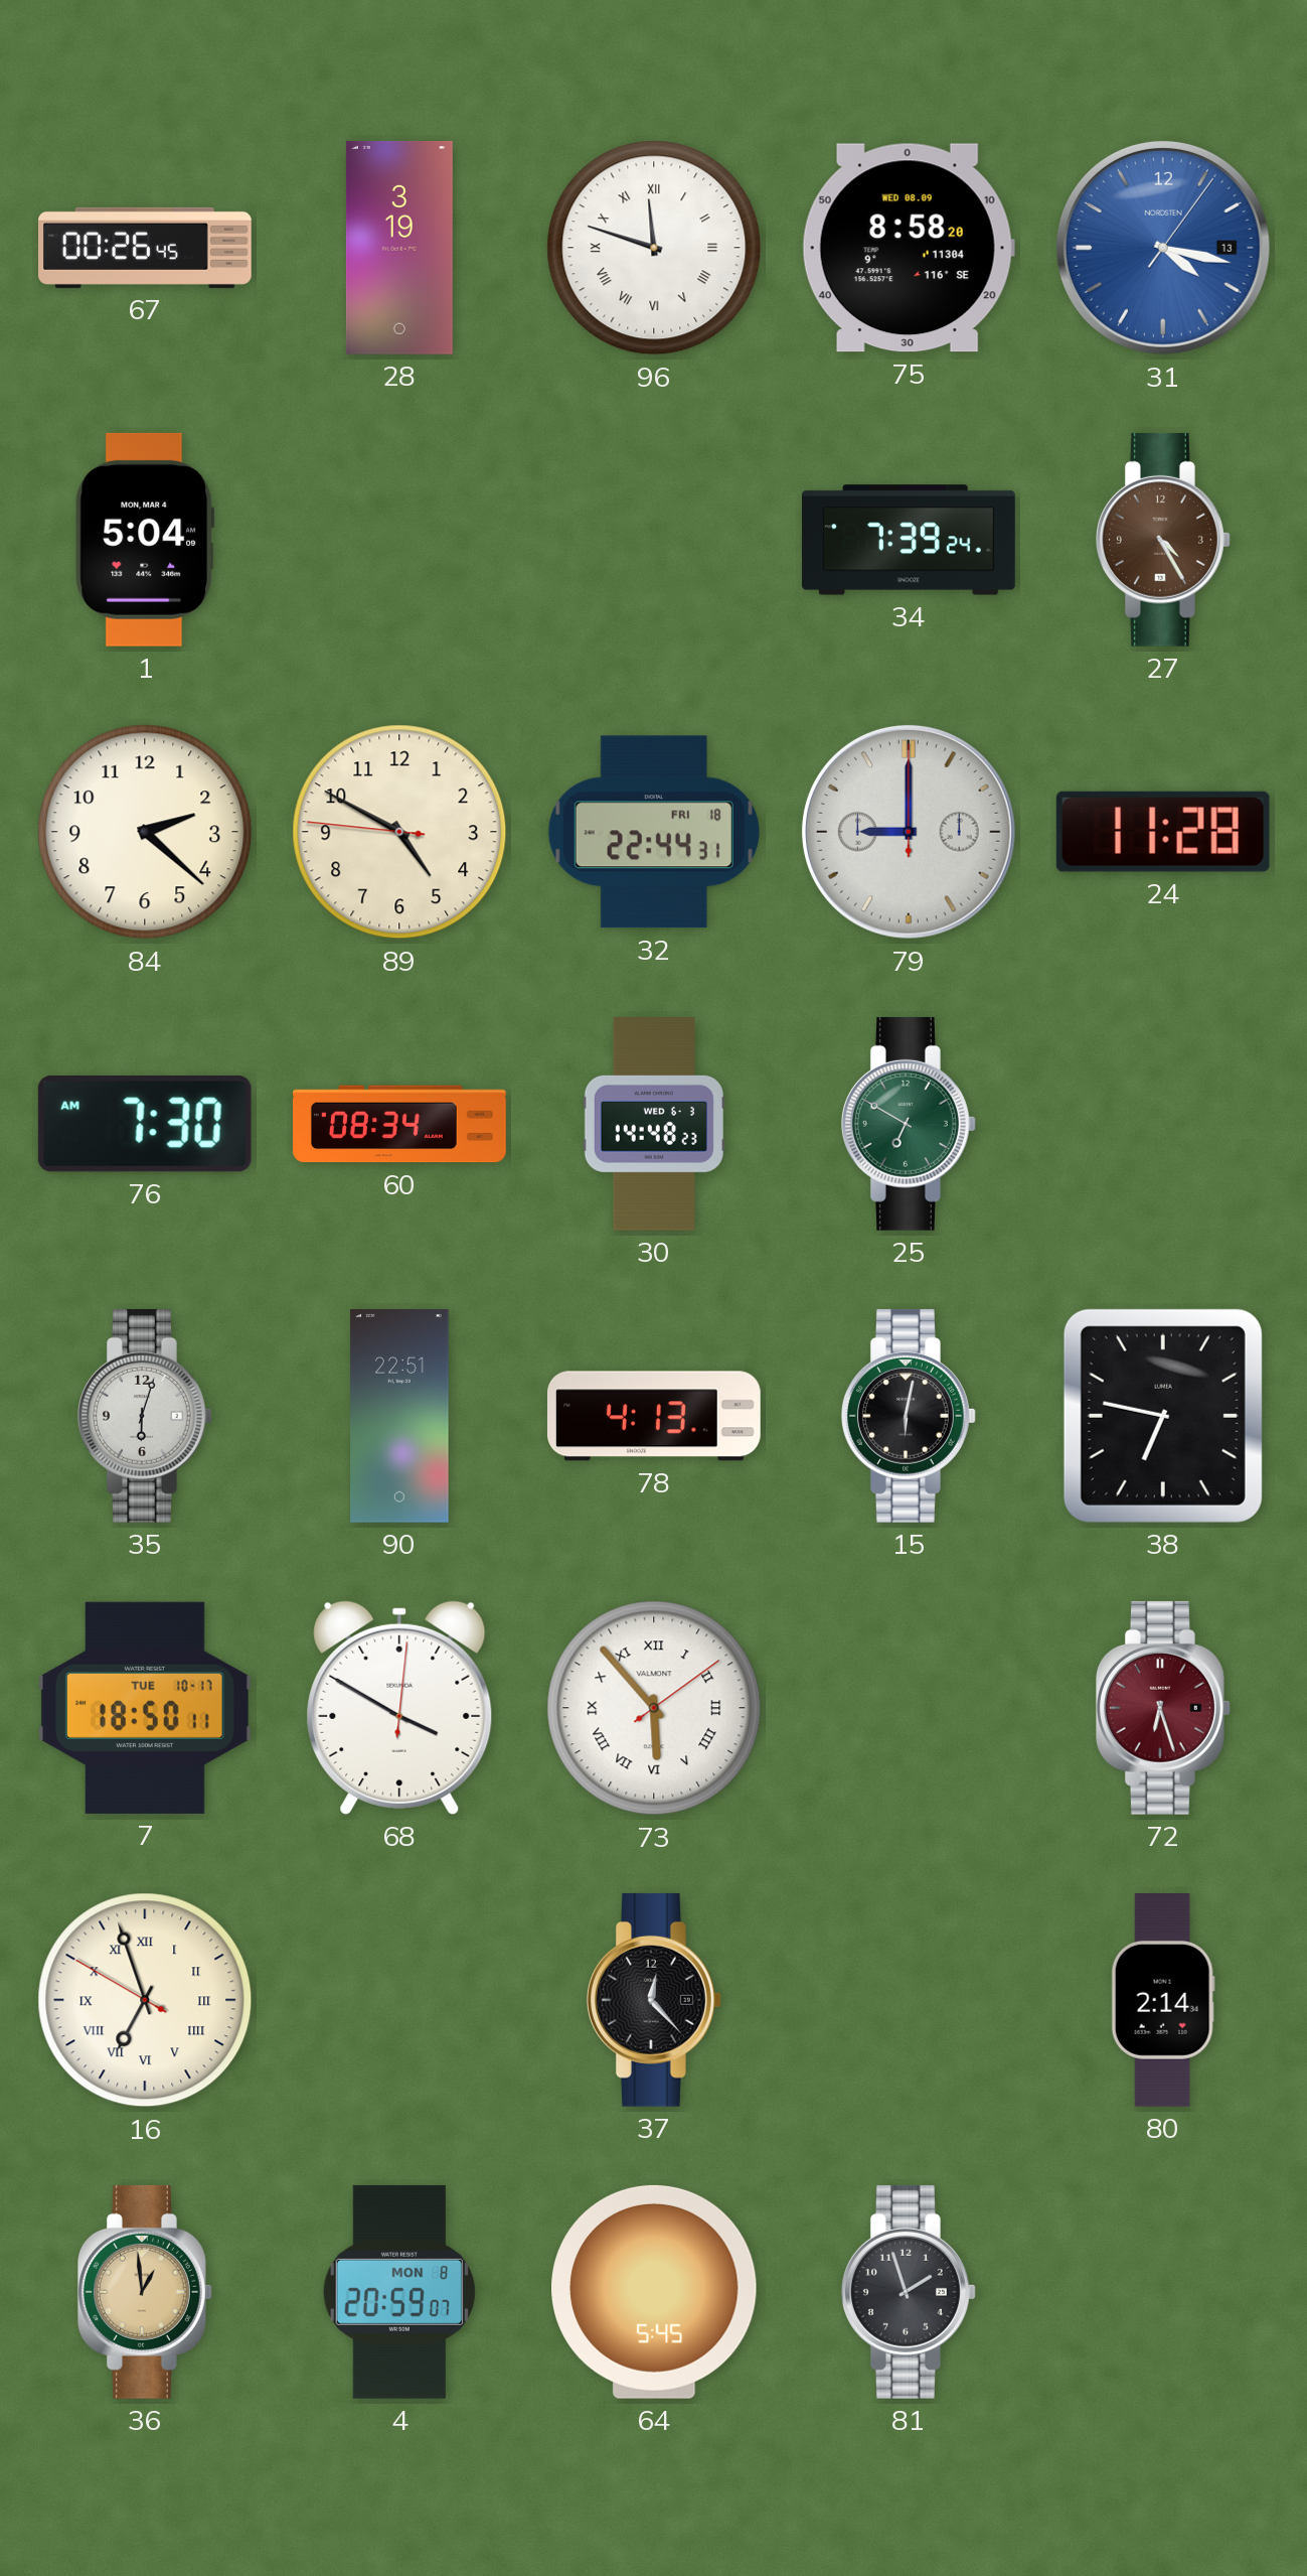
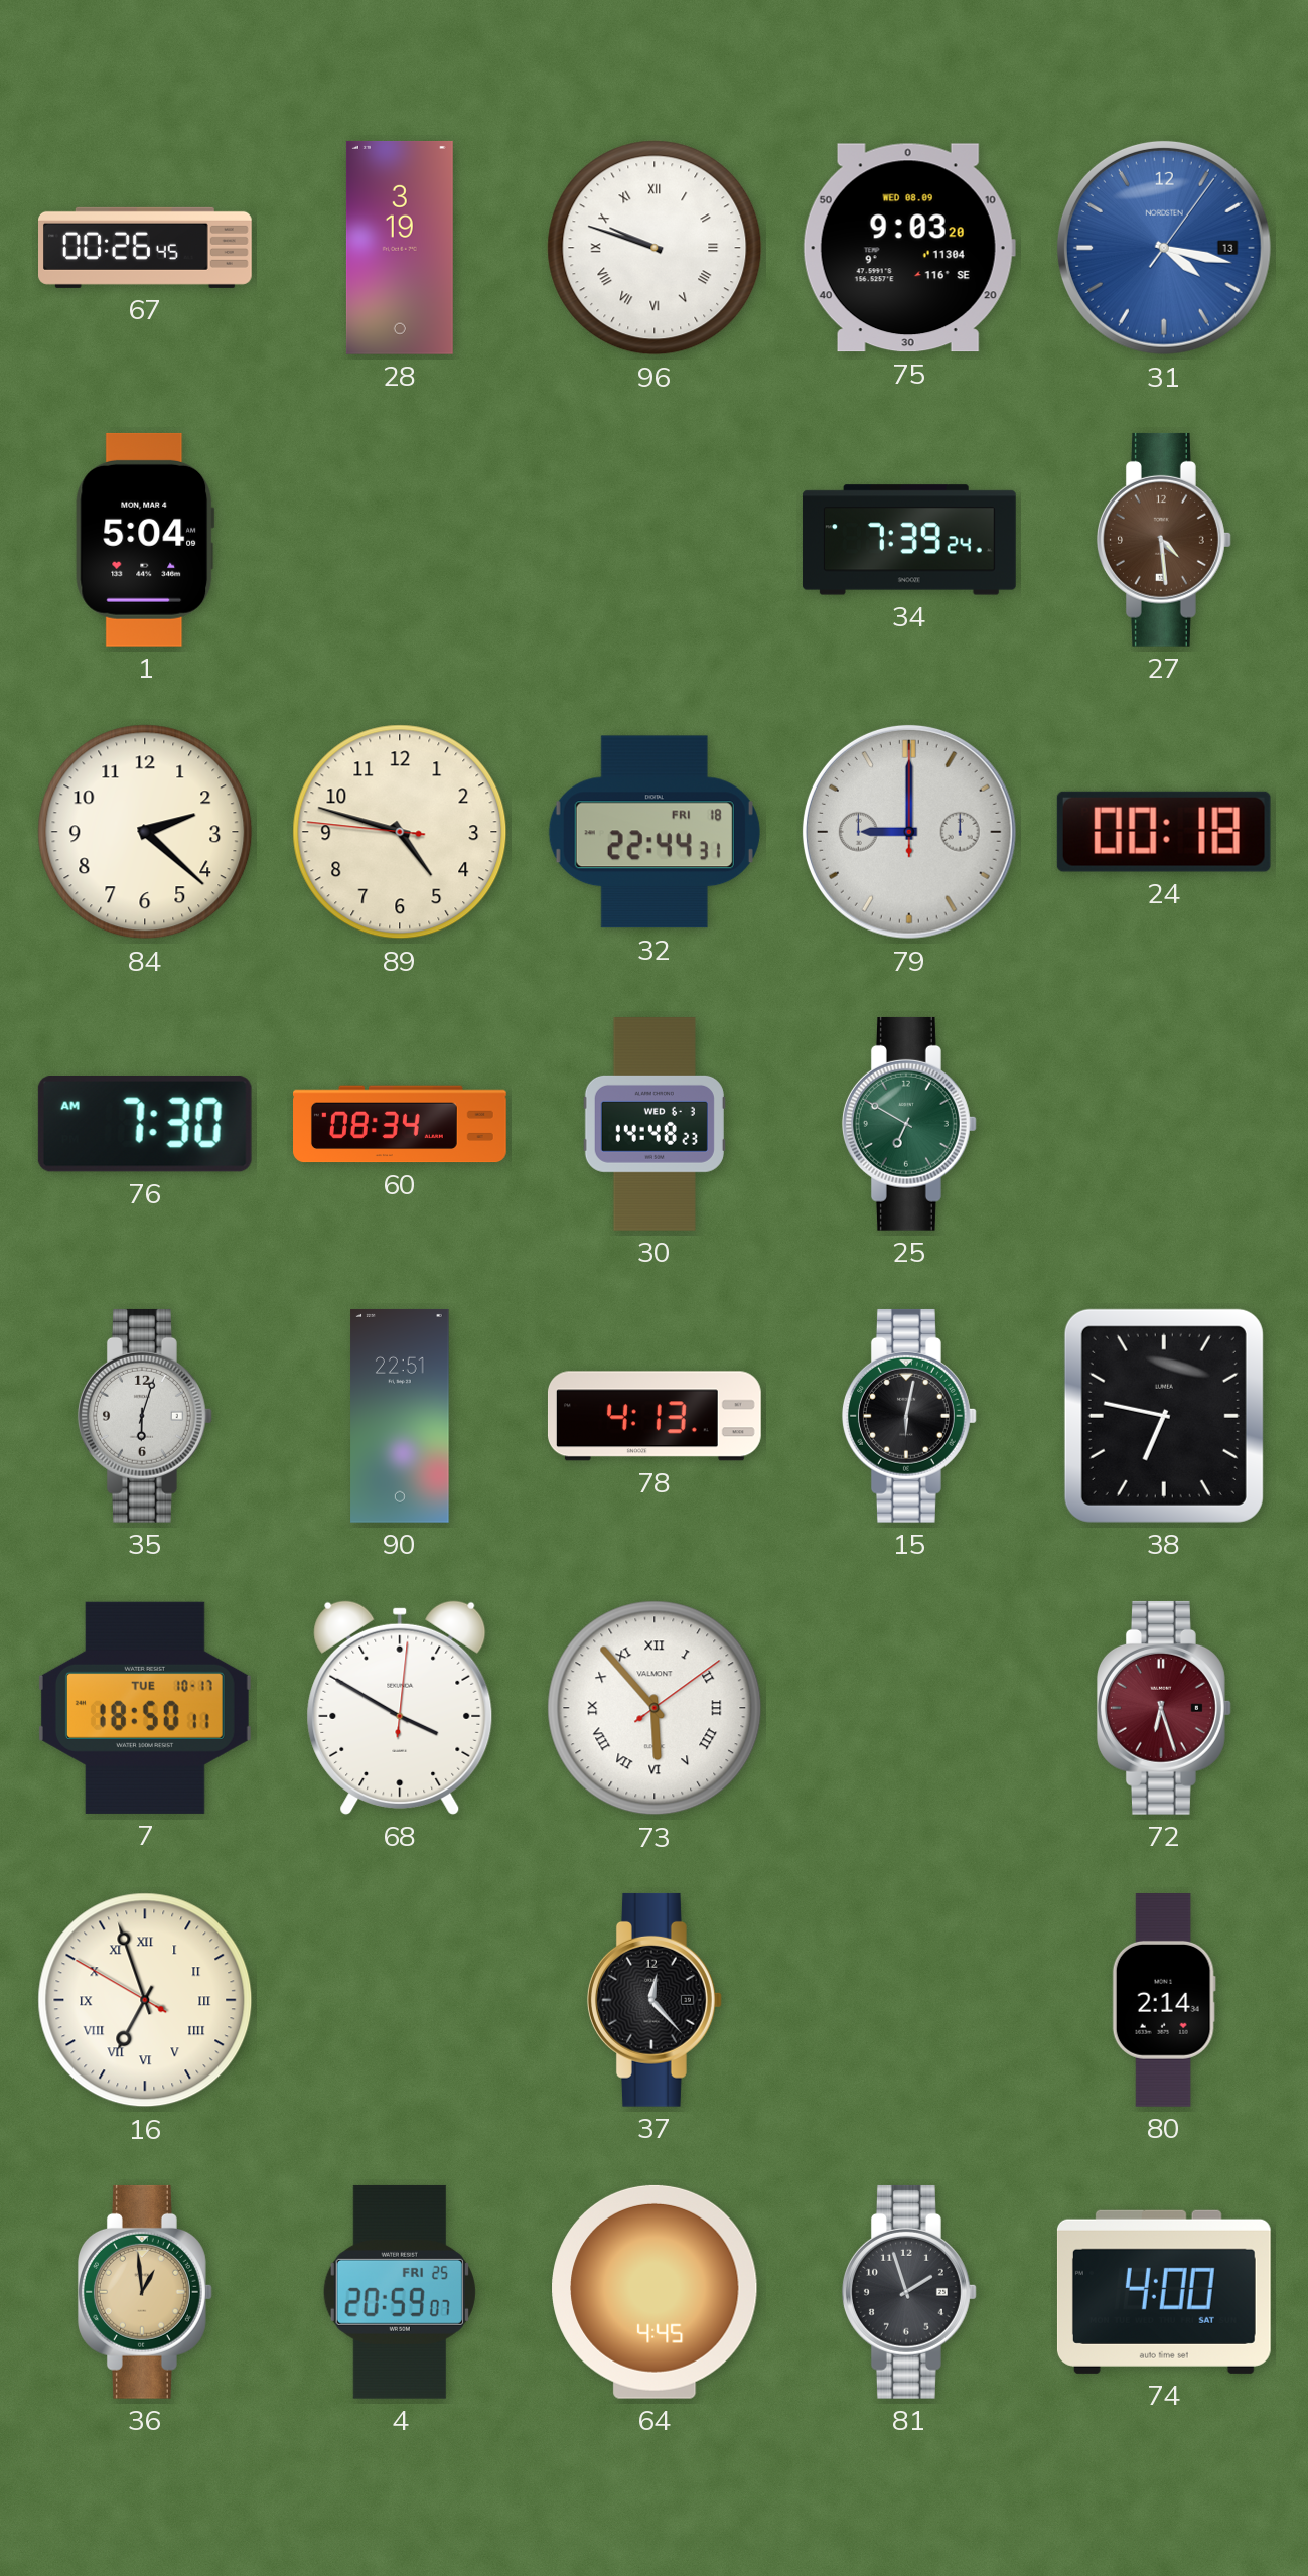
96: 11:48 -> 9:48 (655, 248)
75: 8:58 -> 9:03 (909, 248)
27: 4:25 -> 4:29 (1164, 540)
89: 4:49 -> 4:47 (400, 832)
24: 11:28 -> 00:18 (1164, 832)
4 date: MON 8 -> FRI 25 (400, 2292)
64: 5:45 -> 4:45 (655, 2292)
74: none -> 4:00 (1164, 2292)
